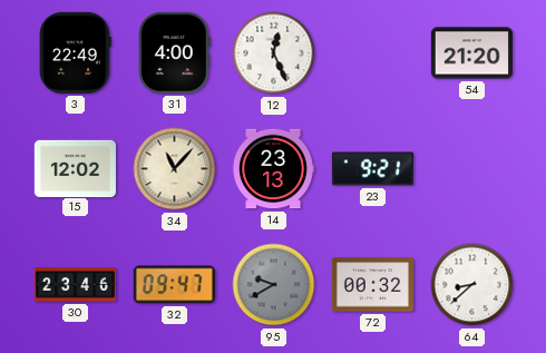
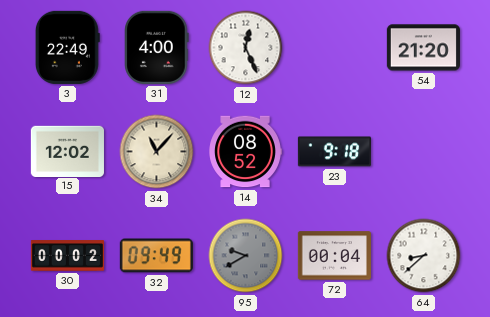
14: 23:13 -> 08:52 (245, 152)
23: 9:21 -> 9:18 (334, 152)
30: 23:46 -> 00:02 (67, 256)
32: 09:47 -> 09:49 (156, 256)
72: 00:32 -> 00:04 (334, 256)
